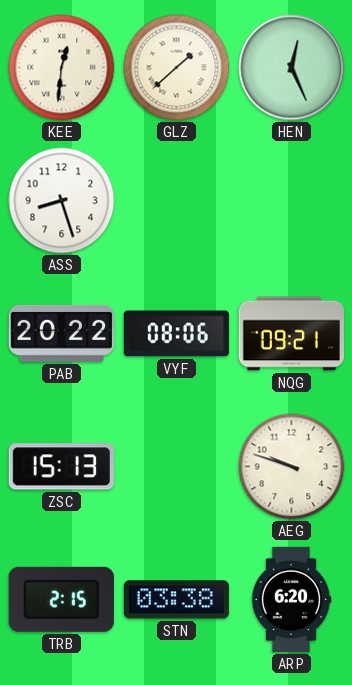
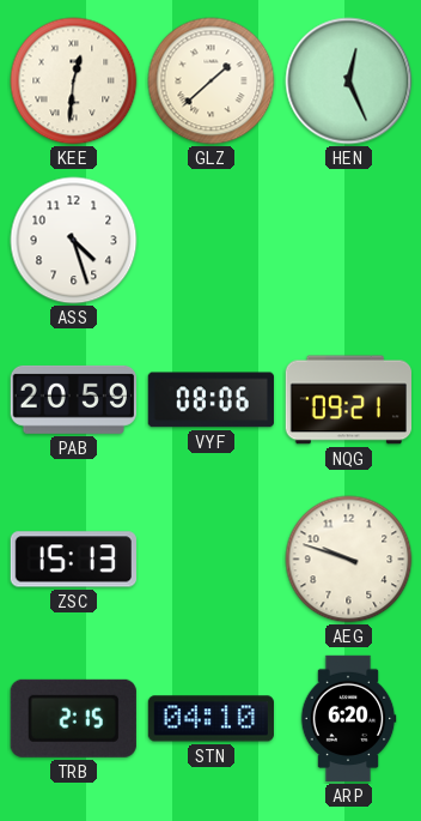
ASS: 8:27 -> 4:27 (74, 241)
PAB: 20:22 -> 20:59 (73, 399)
STN: 03:38 -> 04:10 (210, 719)
